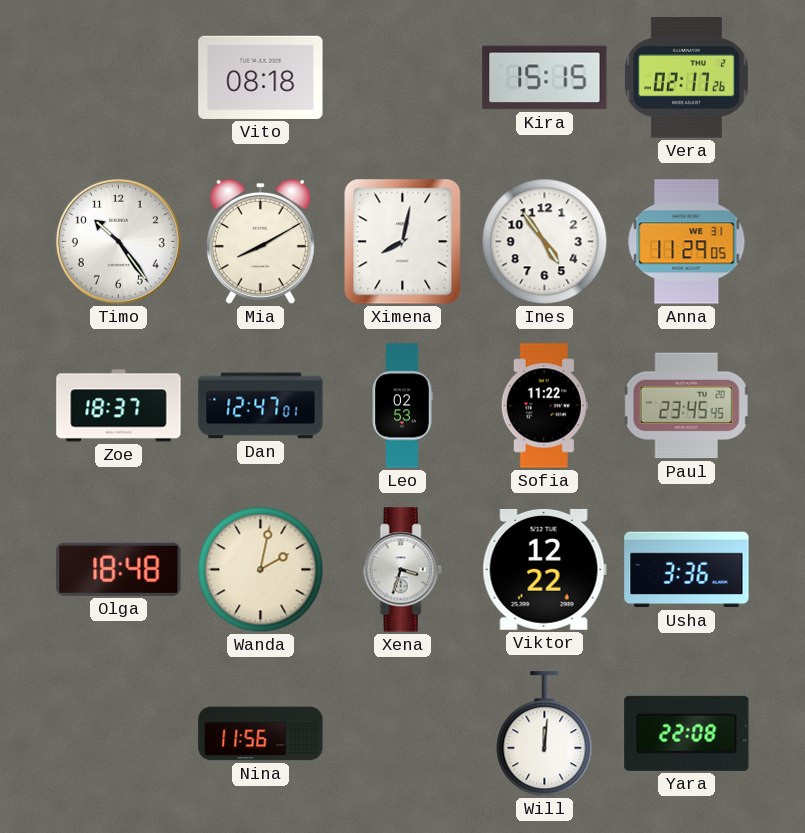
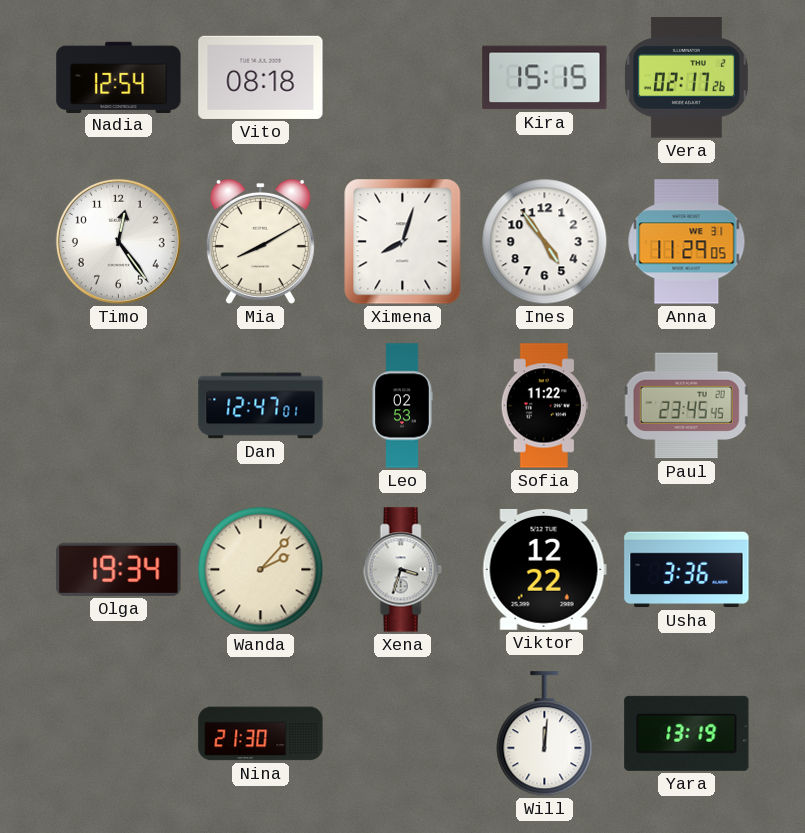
Nadia: none -> 12:54 (119, 77)
Timo: 10:24 -> 12:24 (118, 241)
Ximena: 8:02 -> 8:03 (403, 242)
Zoe: 18:37 -> none (119, 406)
Olga: 18:48 -> 19:34 (119, 569)
Wanda: 2:02 -> 2:07 (261, 570)
Nina: 11:56 -> 21:30 (261, 734)
Yara: 22:08 -> 13:19 (687, 733)
